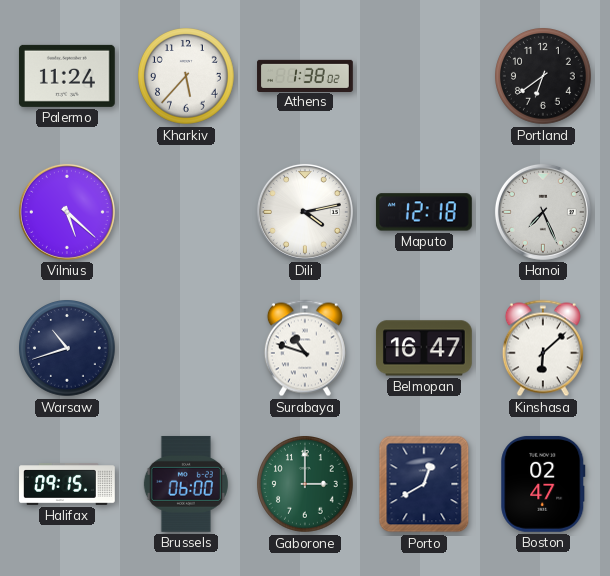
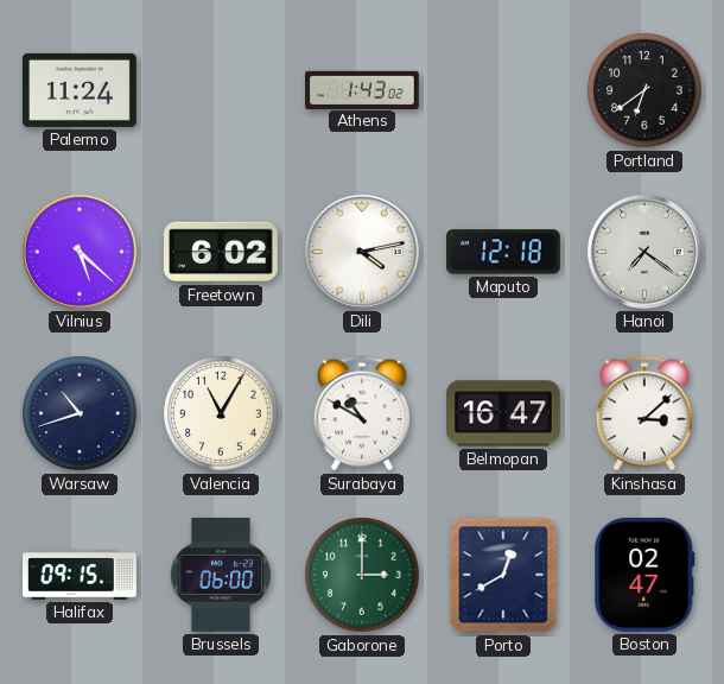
Kharkiv: 5:37 -> none (187, 77)
Athens: 1:38 -> 1:43 (362, 89)
Freetown: none -> 6:02 (222, 252)
Hanoi: 7:26 -> 7:21 (644, 252)
Valencia: none -> 11:05 (222, 414)
Surabaya: 10:48 -> 10:50 (362, 413)
Kinshasa: 6:08 -> 3:08 (644, 413)
